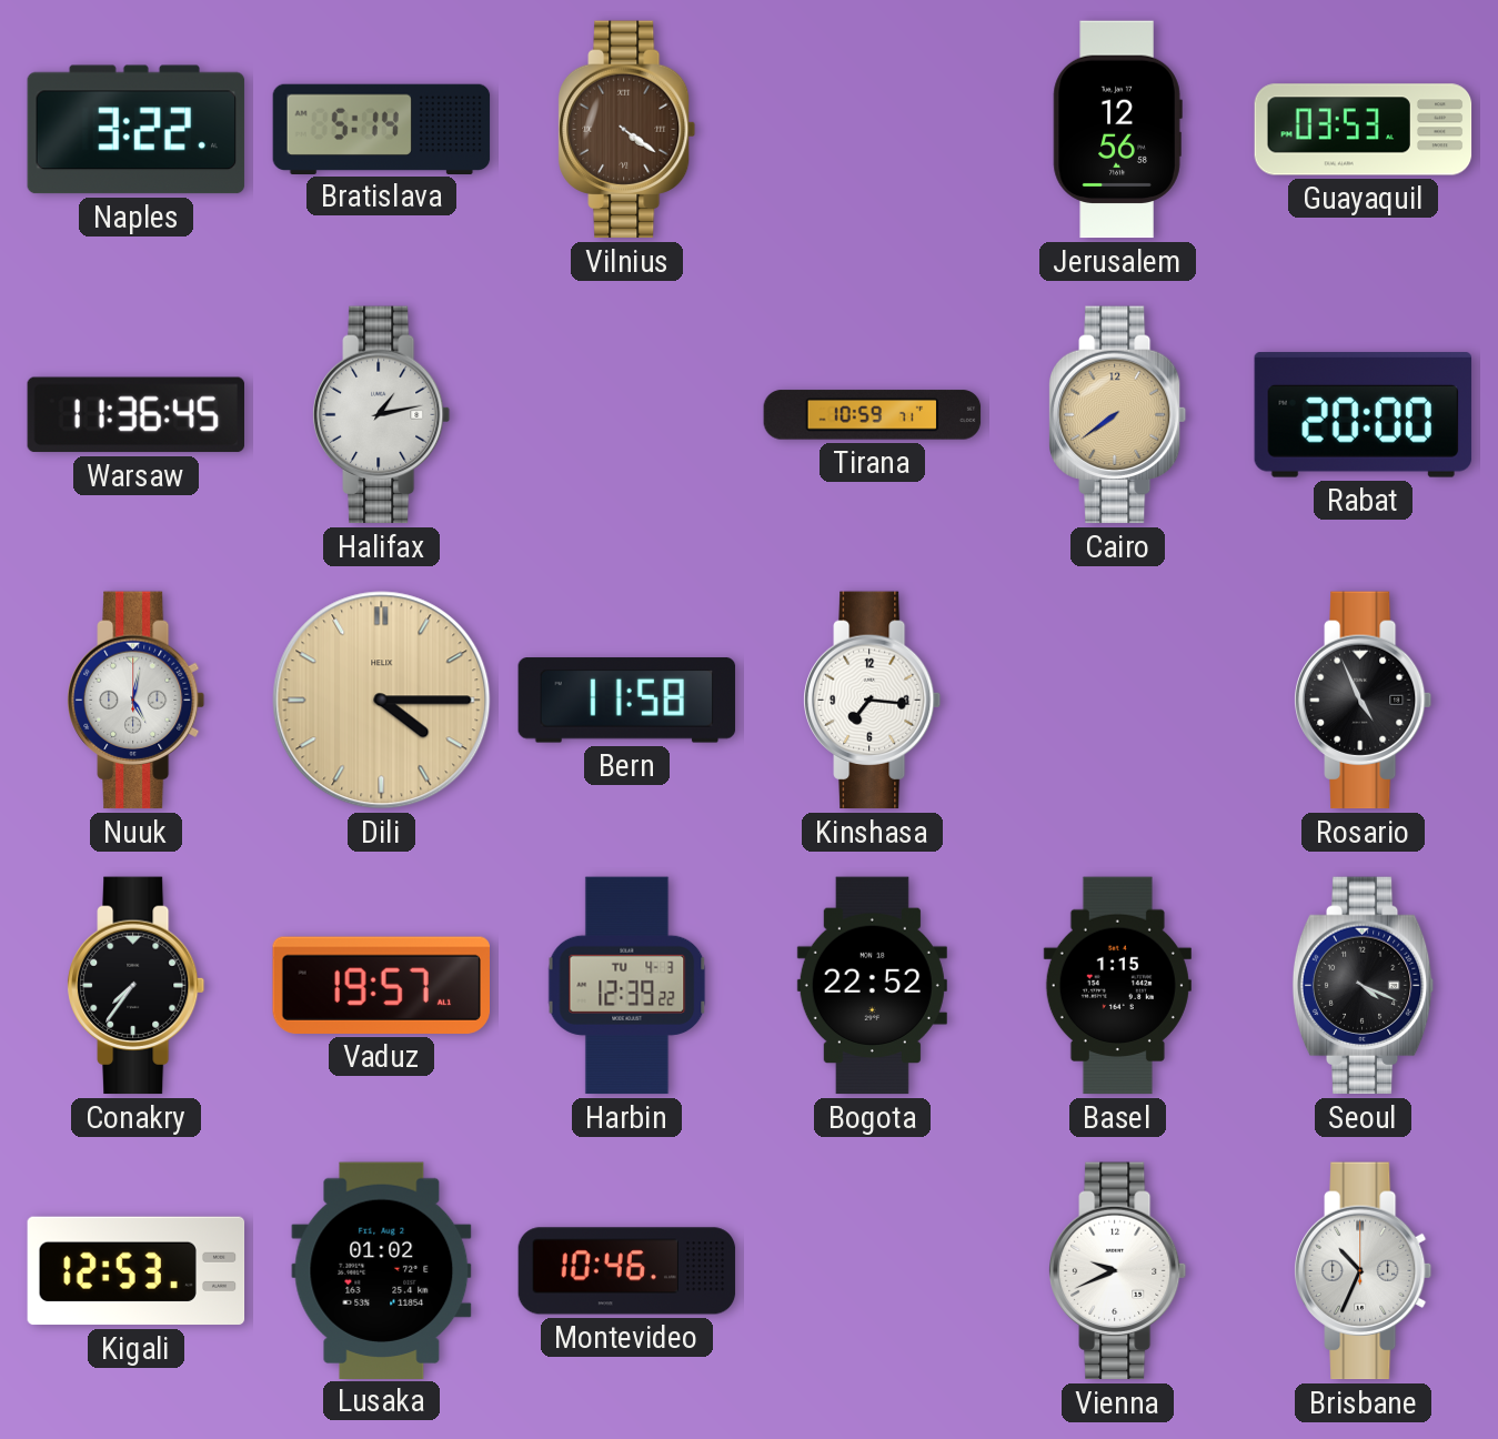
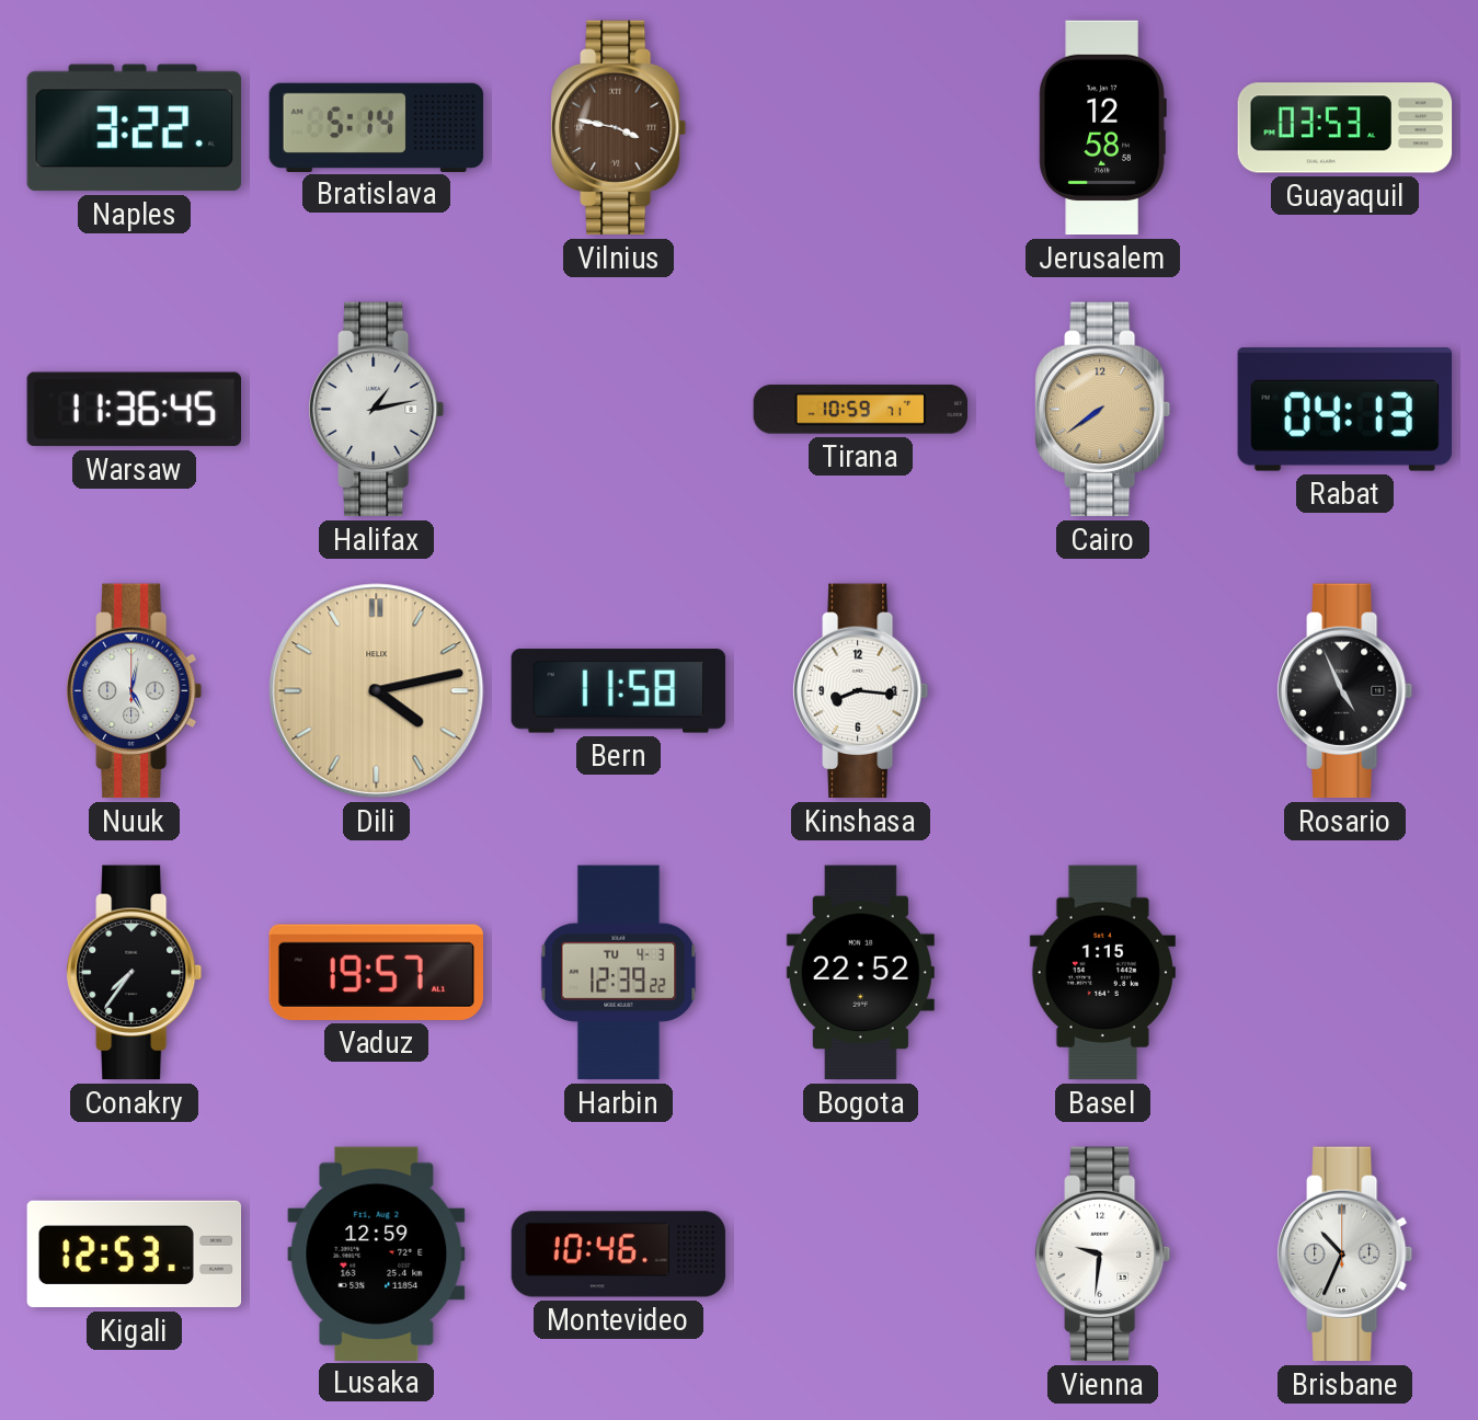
Vilnius: 4:21 -> 3:47 (619, 128)
Jerusalem: 12:56 -> 12:58 (1102, 128)
Rabat: 20:00 -> 04:13 (1345, 410)
Dili: 4:15 -> 4:13 (377, 691)
Kinshasa: 7:16 -> 8:16 (861, 691)
Seoul: 4:19 -> none (1364, 986)
Lusaka: 01:02 -> 12:59 (377, 1253)
Vienna: 9:41 -> 9:31 (1103, 1255)
